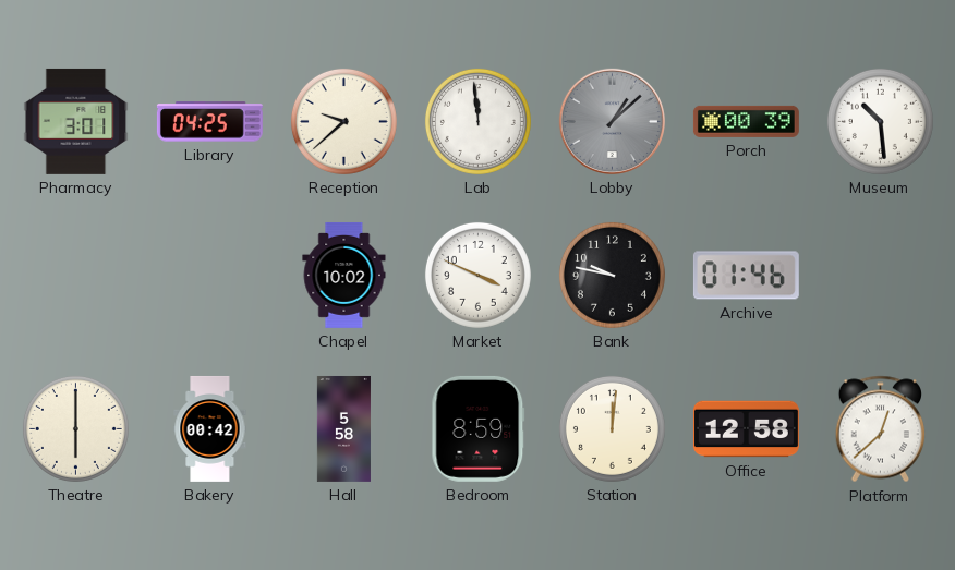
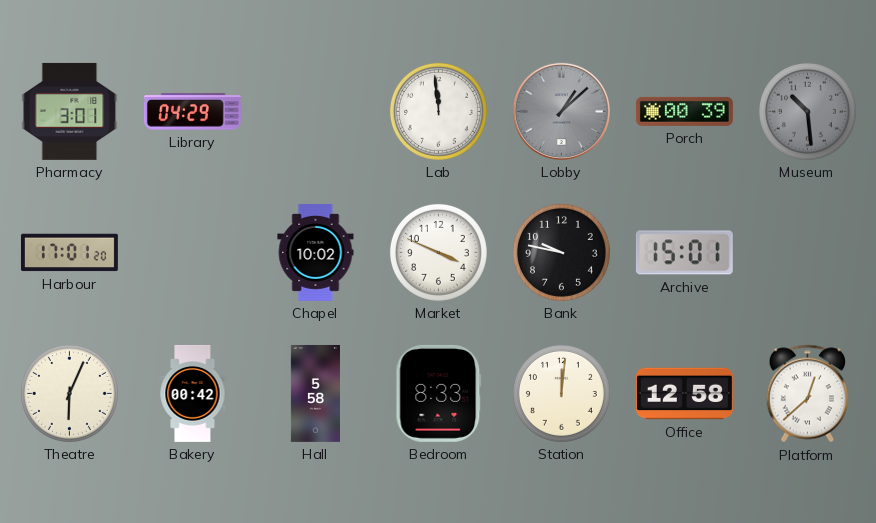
Library: 04:25 -> 04:29 (192, 112)
Reception: 9:38 -> none (343, 121)
Museum dial: white -> grey (807, 111)
Harbour: none -> 17:01 (69, 253)
Archive: 01:46 -> 15:01 (684, 253)
Theatre: 6:00 -> 6:04 (69, 393)
Bedroom: 8:59 -> 8:33 (439, 393)
